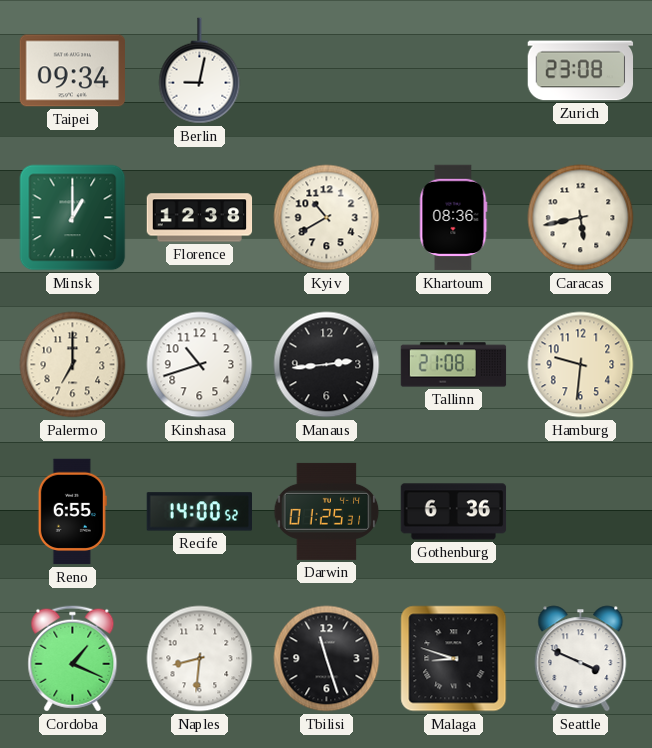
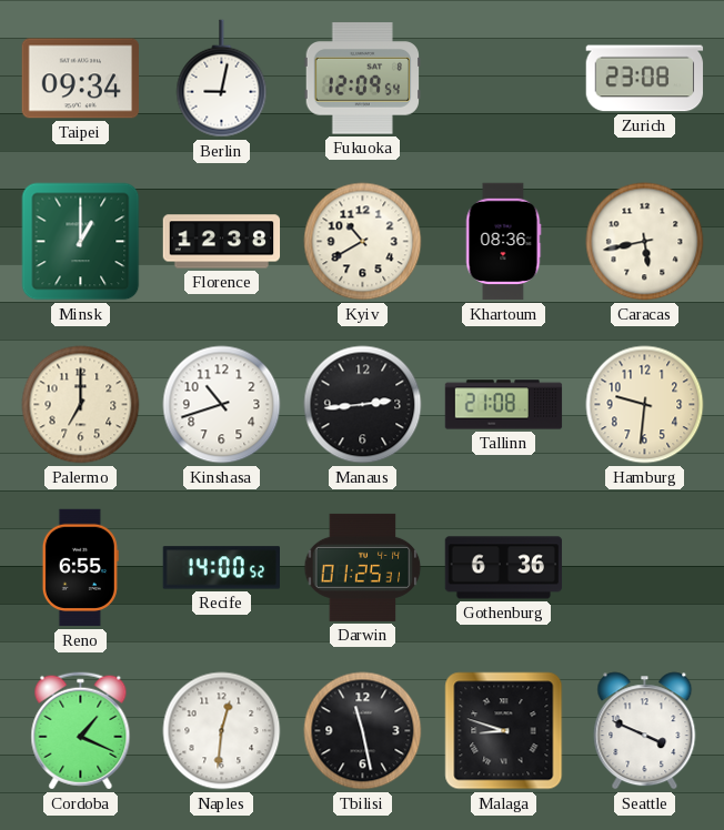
Fukuoka: none -> 12:09 (362, 79)
Naples: 8:31 -> 12:31 (222, 731)
Tbilisi: 11:27 -> 11:28 (363, 731)
